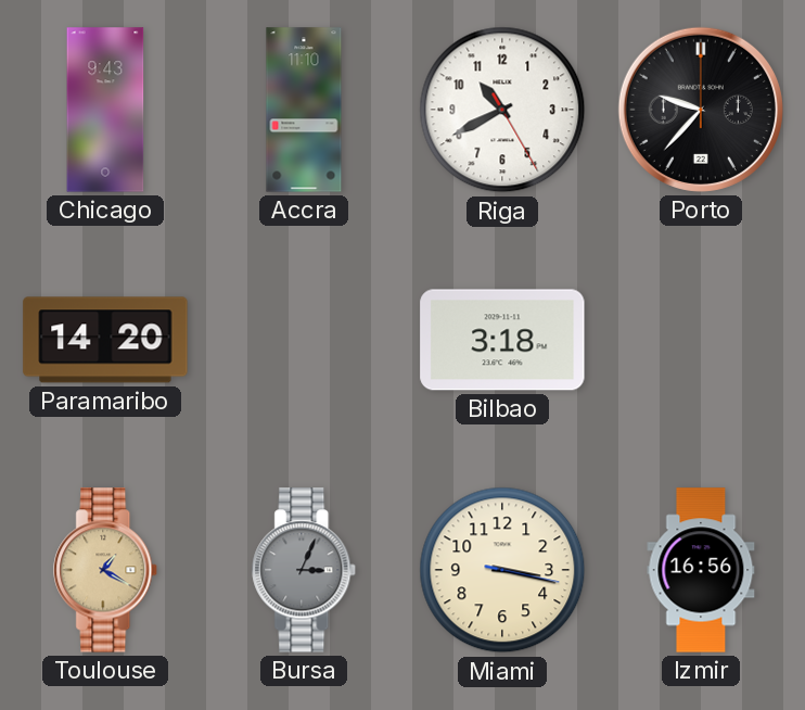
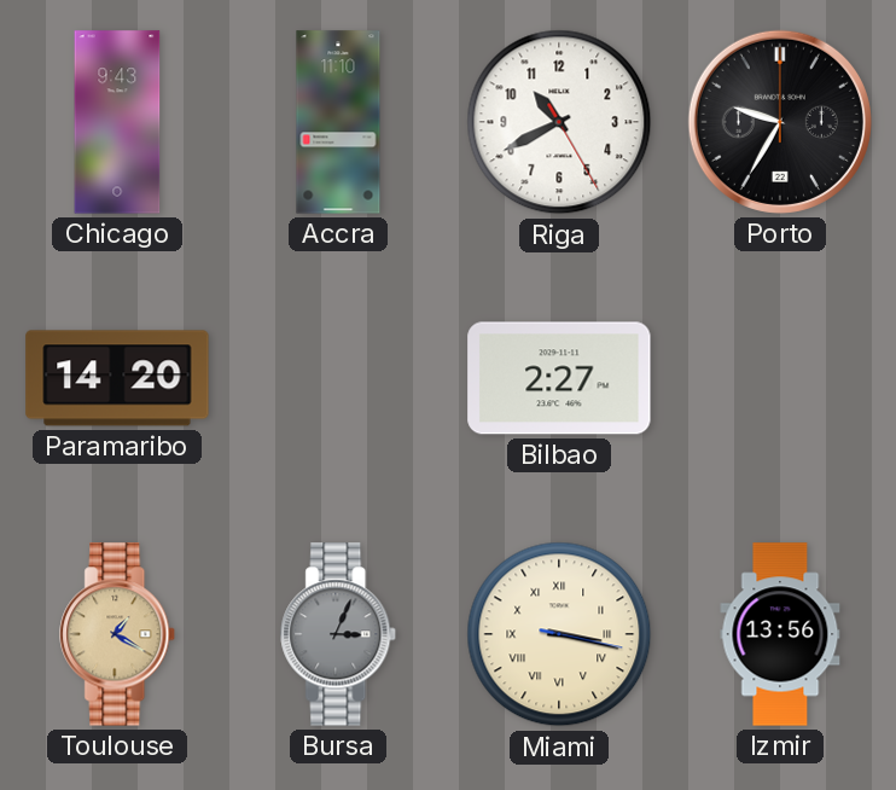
Porto: 9:37 -> 9:35 (780, 122)
Bilbao: 3:18 -> 2:27 (559, 378)
Miami numerals: Arabic -> Roman (559, 634)
Izmir: 16:56 -> 13:56 (780, 634)
